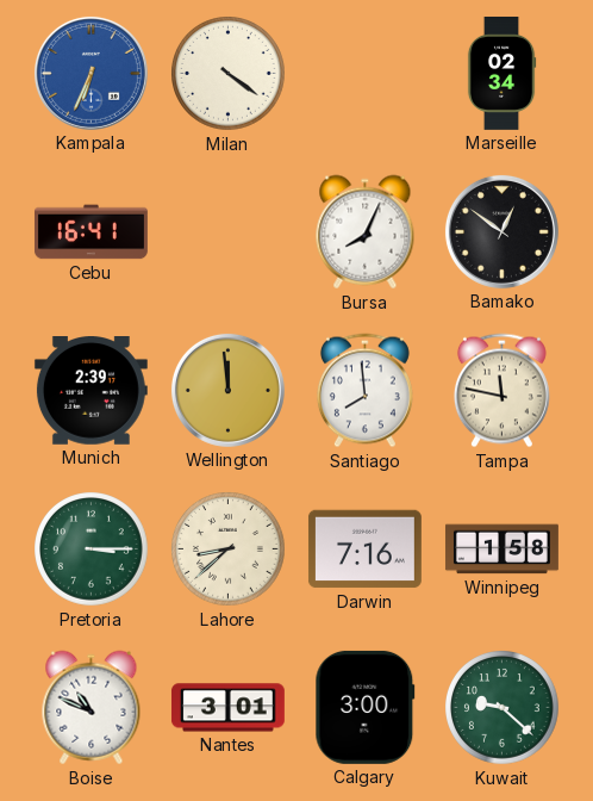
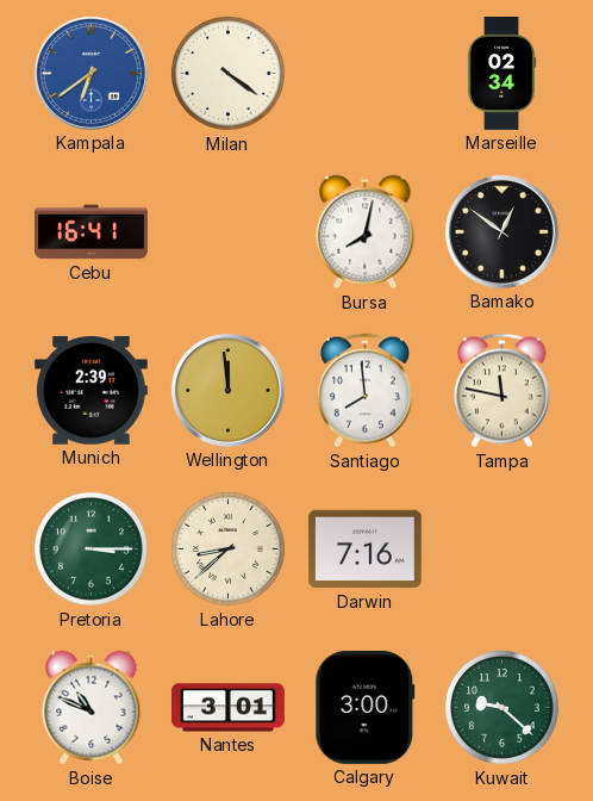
Kampala: 6:34 -> 6:39 (90, 73)
Bursa: 8:04 -> 8:02 (366, 232)
Winnipeg: 1:58 -> none (501, 549)
